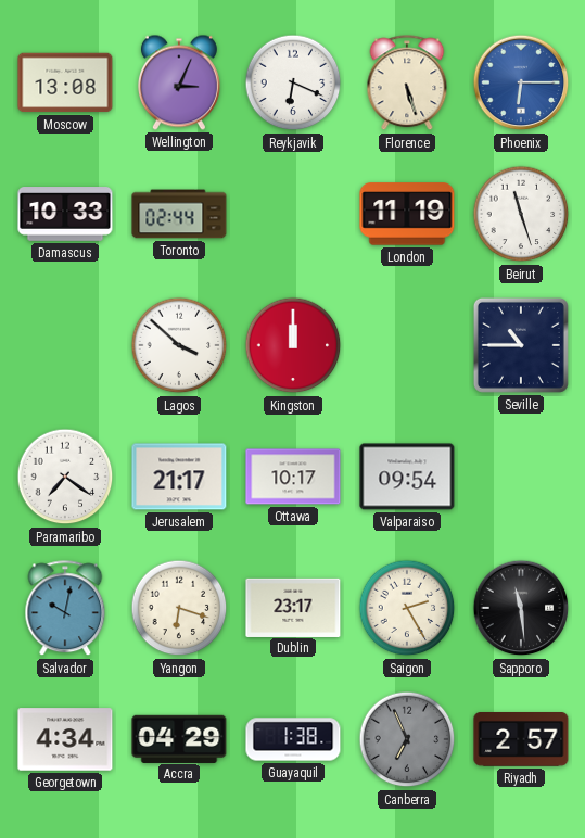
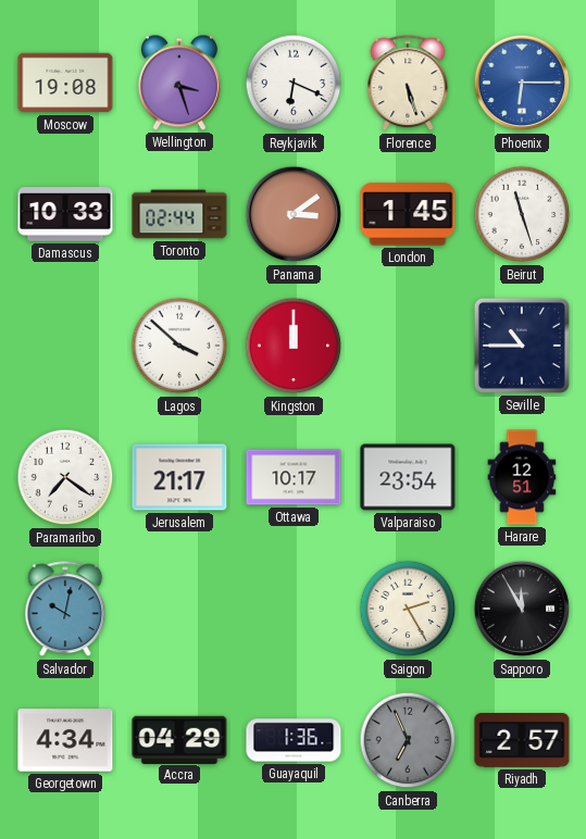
Moscow: 13:08 -> 19:08 (65, 83)
Wellington: 3:04 -> 3:27 (179, 83)
Panama: none -> 3:09 (294, 214)
London: 11:19 -> 1:45 (408, 214)
Valparaiso: 09:54 -> 23:54 (408, 477)
Harare: none -> 12:51 (522, 477)
Yangon: 6:18 -> none (179, 608)
Dublin: 23:17 -> none (293, 607)
Sapporo: 11:29 -> 11:55 (522, 609)
Guayaquil: 1:38 -> 1:36 (294, 740)
